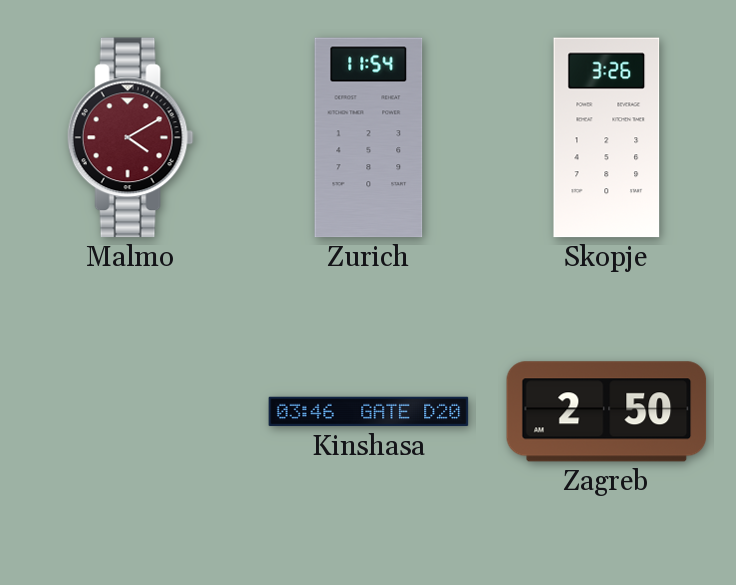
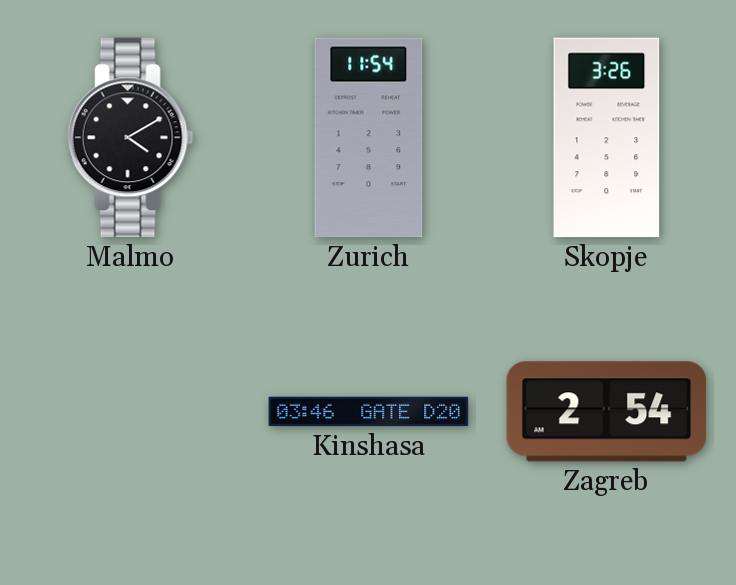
Malmo dial: burgundy -> black (130, 138)
Zagreb: 2:50 -> 2:54 (607, 412)
